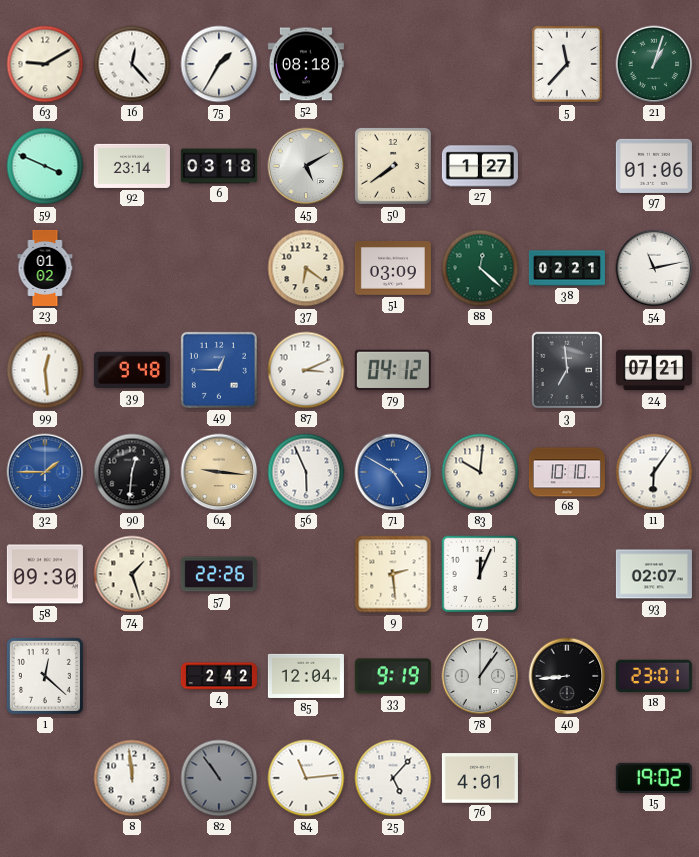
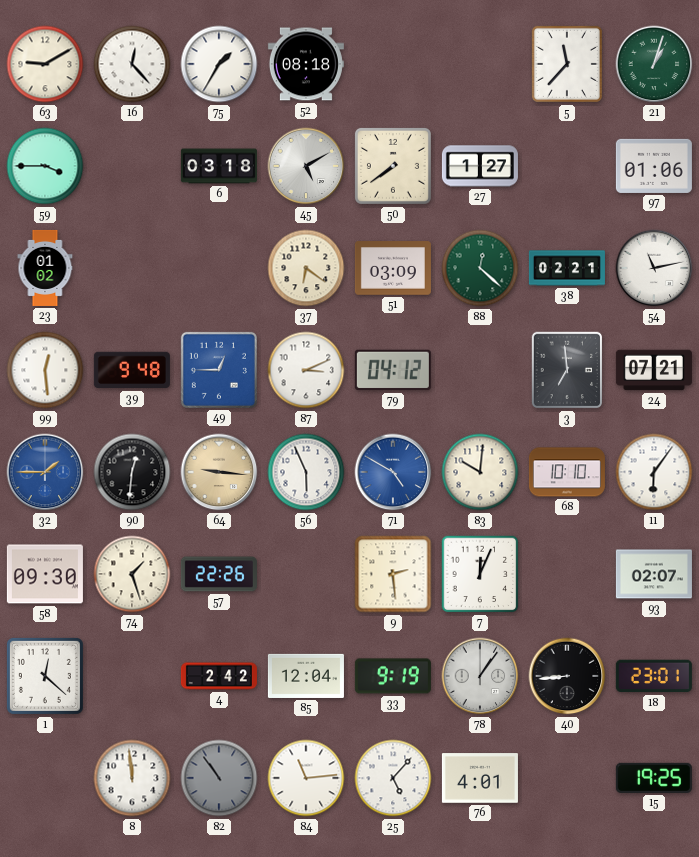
59: 3:49 -> 3:45 (45, 166)
92: 23:14 -> none (132, 166)
15: 19:02 -> 19:25 (654, 778)
